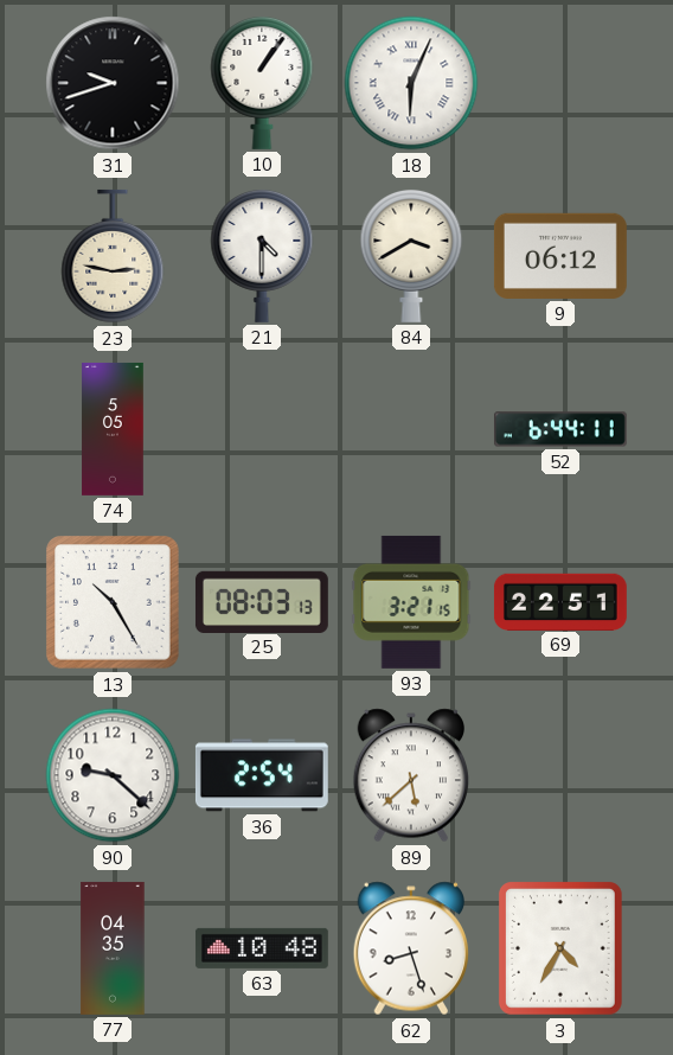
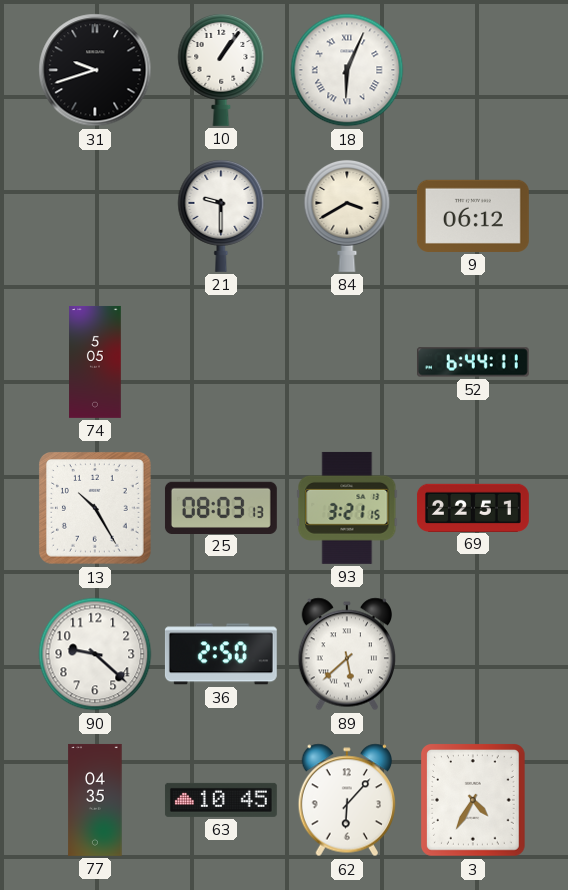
23: 2:47 -> none (113, 256)
21: 4:30 -> 9:30 (221, 215)
36: 2:54 -> 2:50 (221, 654)
63: 10:48 -> 10:45 (221, 800)
62: 8:27 -> 6:07 (347, 800)
